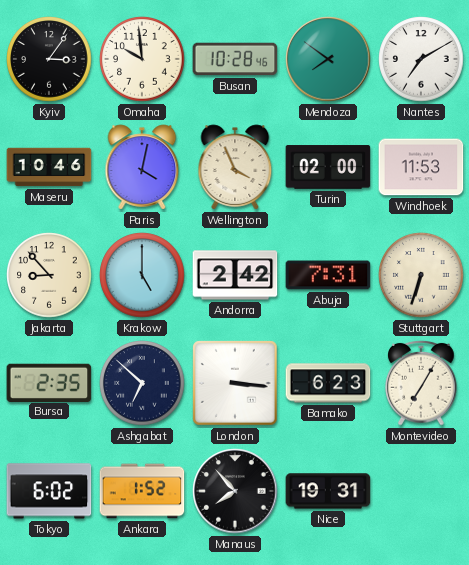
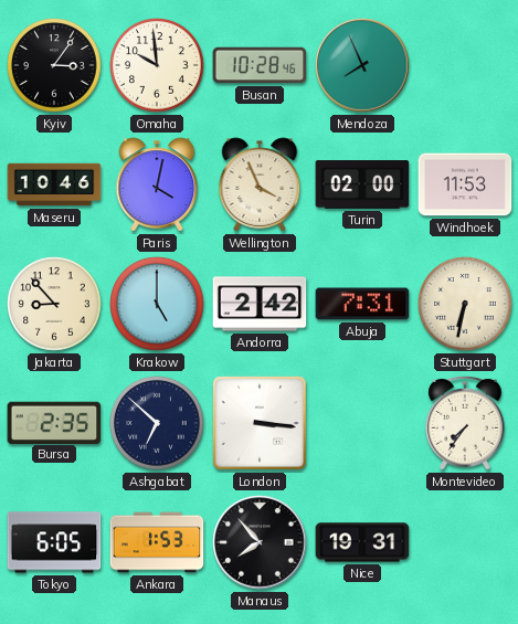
Mendoza: 7:51 -> 7:56 (362, 65)
Nantes: 7:10 -> none (421, 59)
Stuttgart: 6:33 -> 6:32 (465, 304)
Bamako: 6:23 -> none (328, 383)
Montevideo: 7:05 -> 7:36 (465, 423)
Tokyo: 6:02 -> 6:05 (54, 542)
Ankara: 1:52 -> 1:53 (157, 542)
